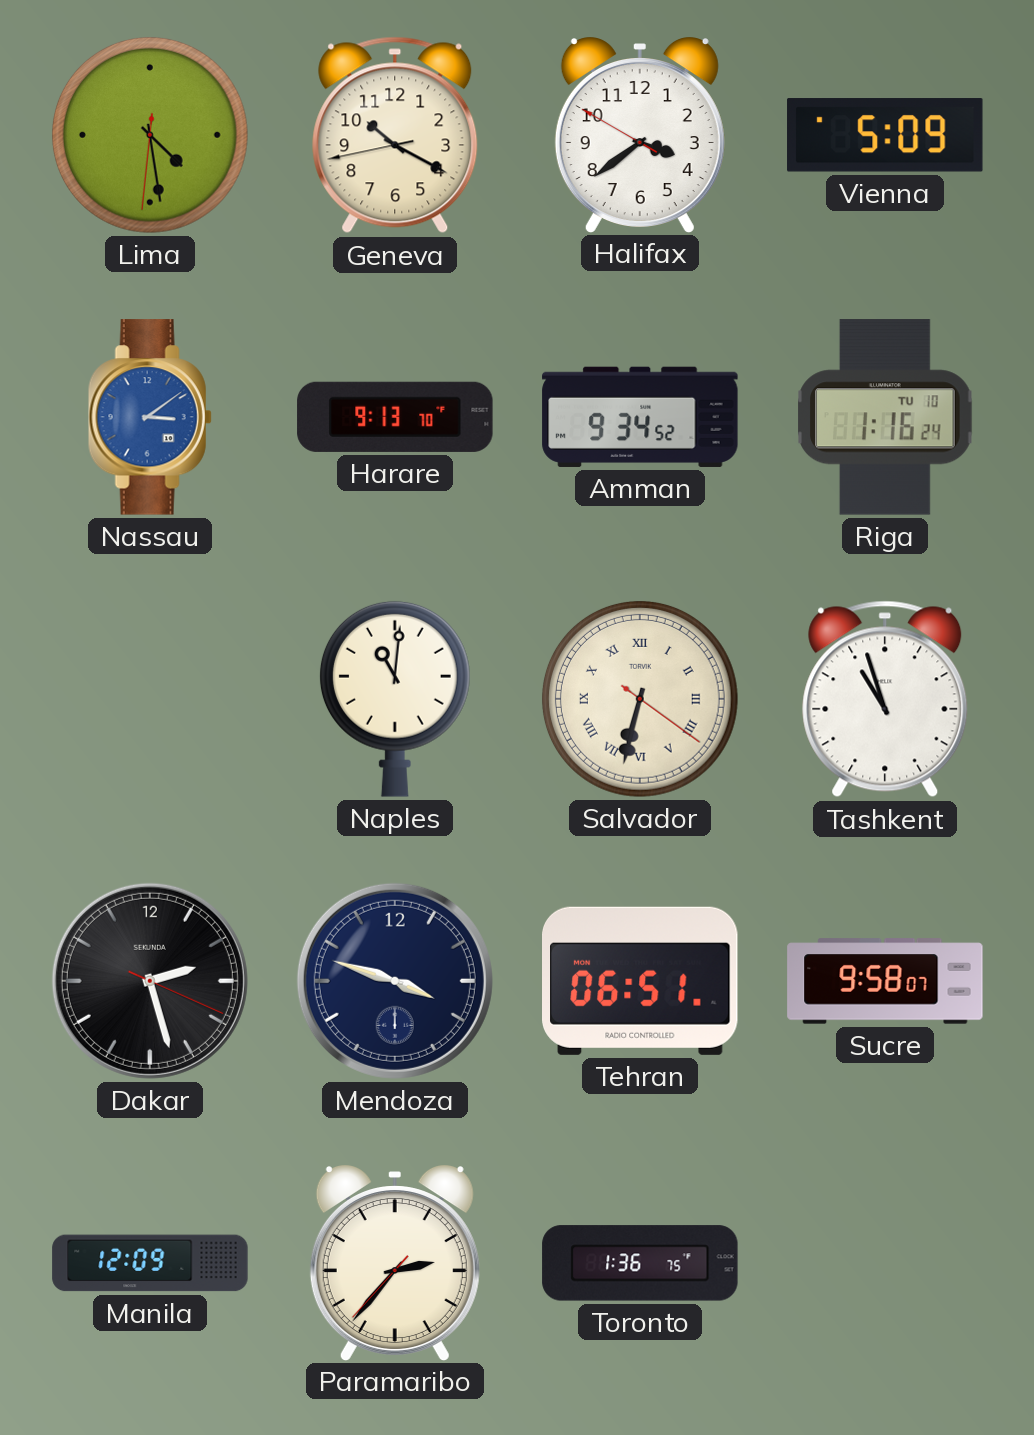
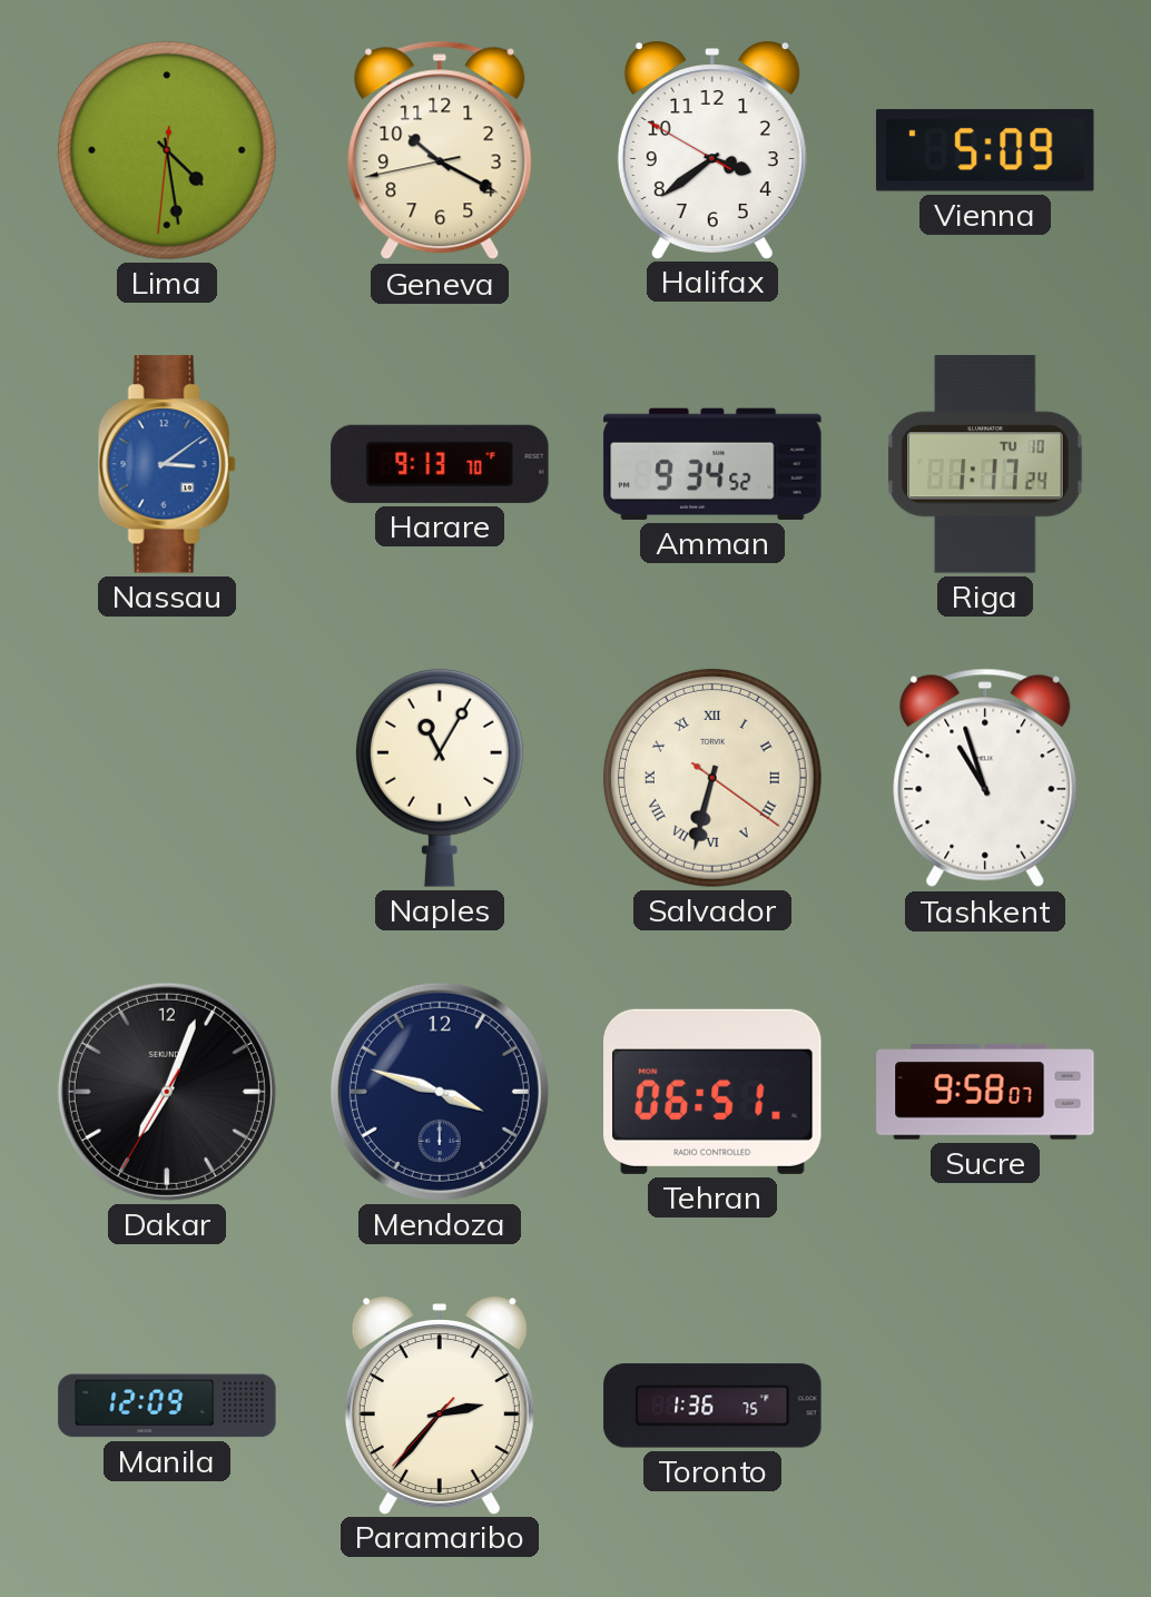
Riga: 1:16 -> 1:17 (985, 464)
Naples: 11:01 -> 11:05 (440, 778)
Dakar: 2:27 -> 7:03 (167, 1092)
